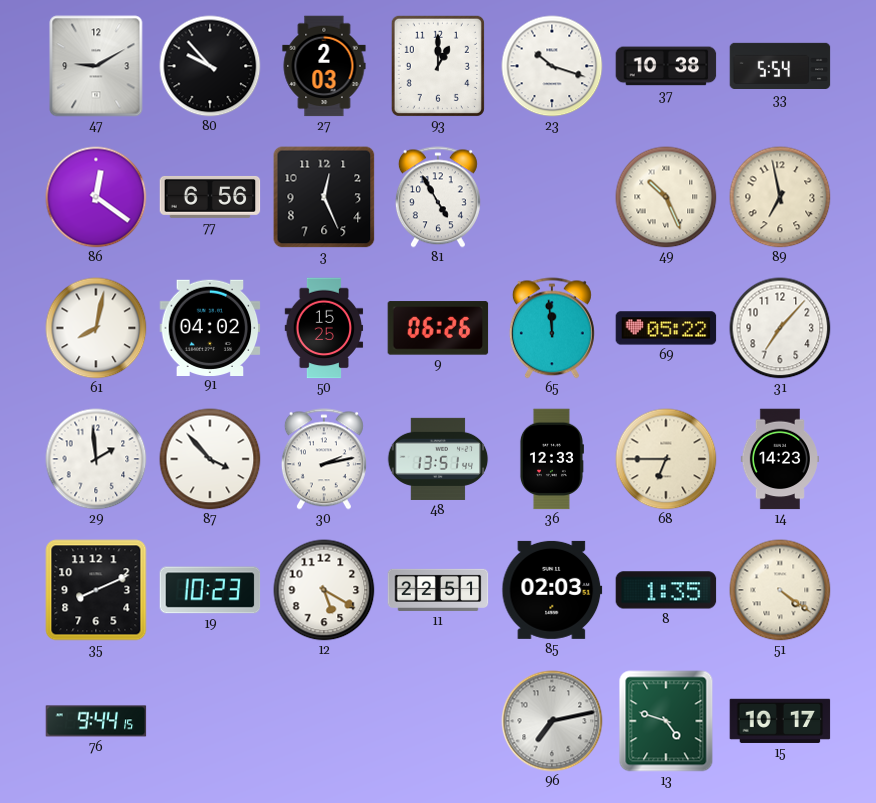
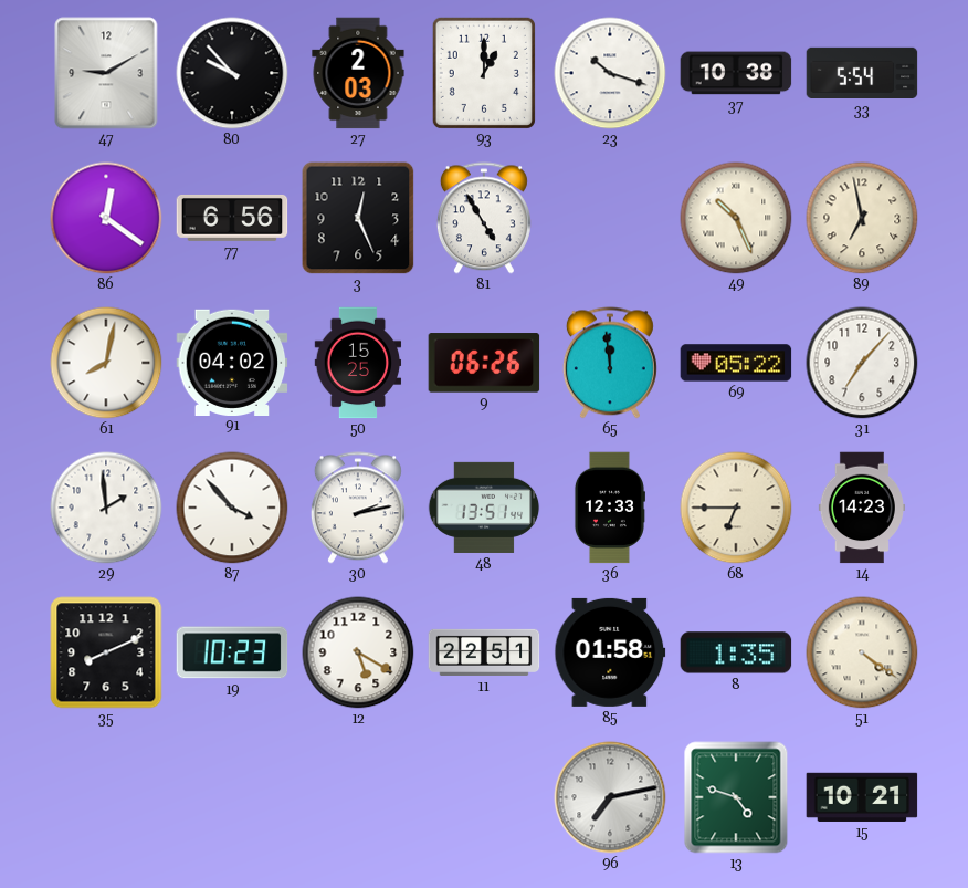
85: 02:03 -> 01:58 (610, 652)
76: 9:44 -> none (96, 721)
15: 10:17 -> 10:21 (862, 797)
